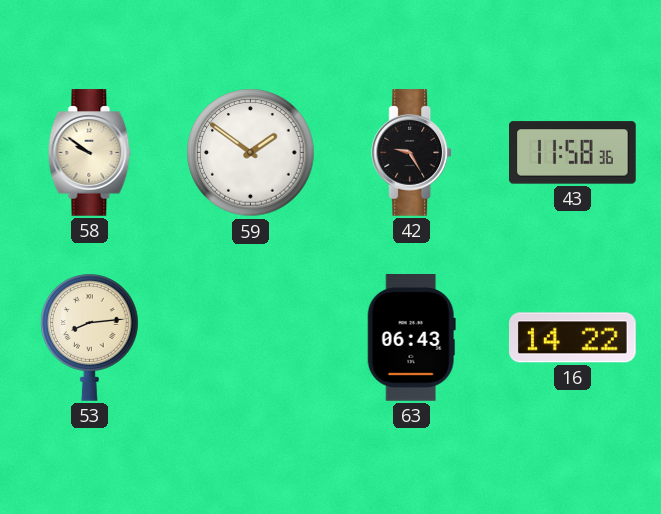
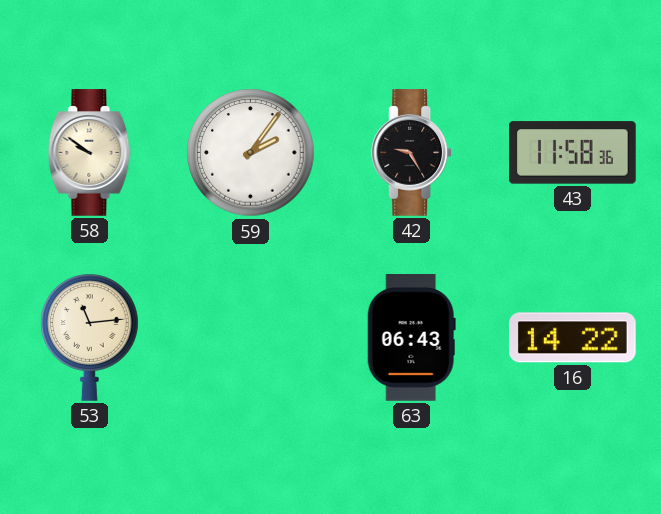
59: 1:51 -> 2:06 (251, 153)
53: 8:14 -> 11:14 (90, 337)
